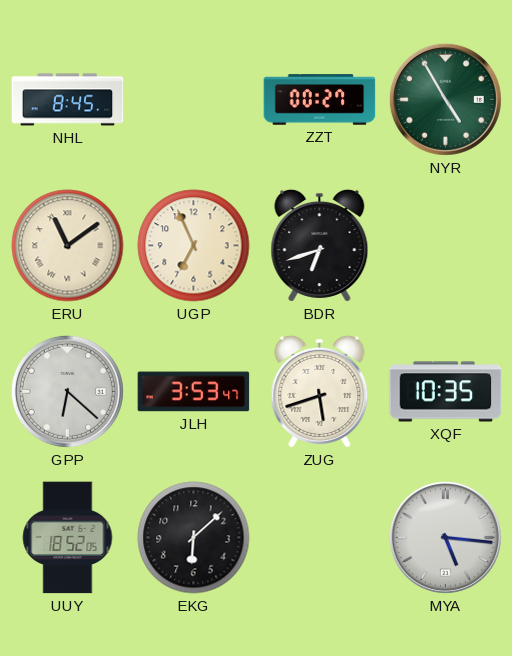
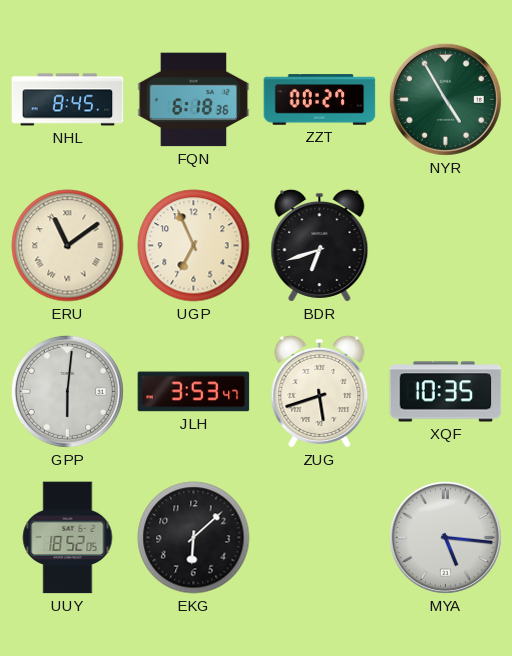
FQN: none -> 6:18 (194, 100)
GPP: 6:22 -> 6:01 (67, 391)
